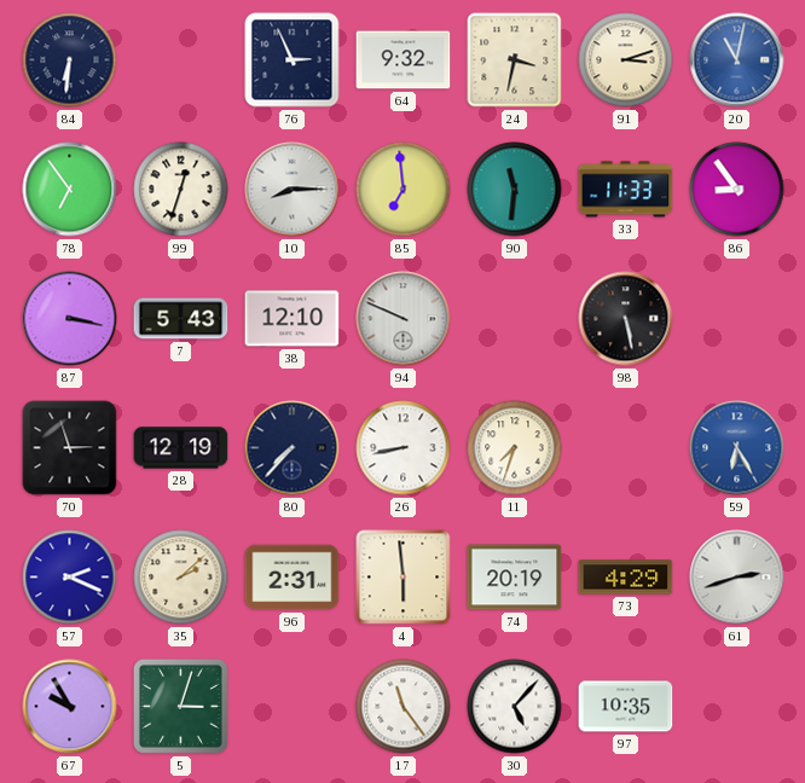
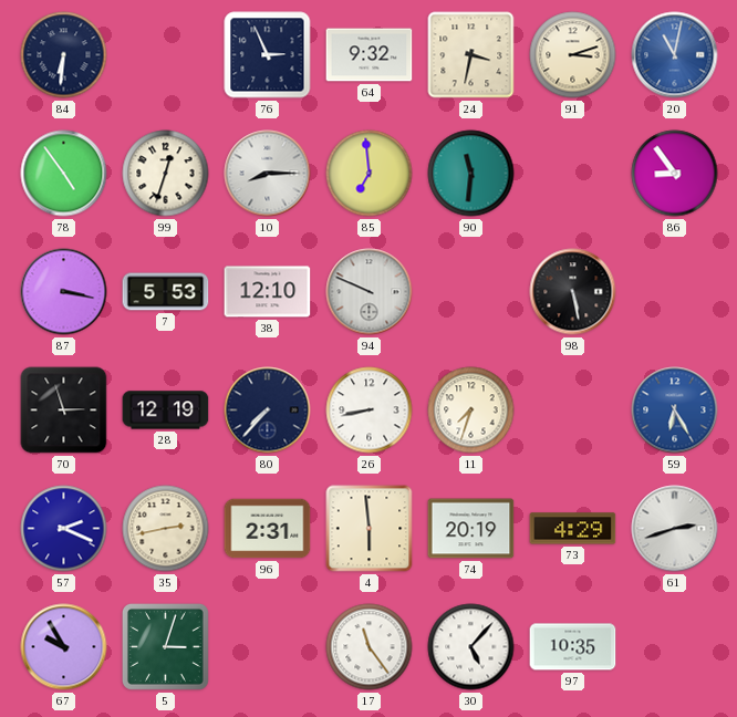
78: 6:54 -> 4:54 (64, 174)
33: 11:33 -> none (626, 190)
7: 5:43 -> 5:53 (166, 292)
35: 2:08 -> 2:43 (166, 529)
